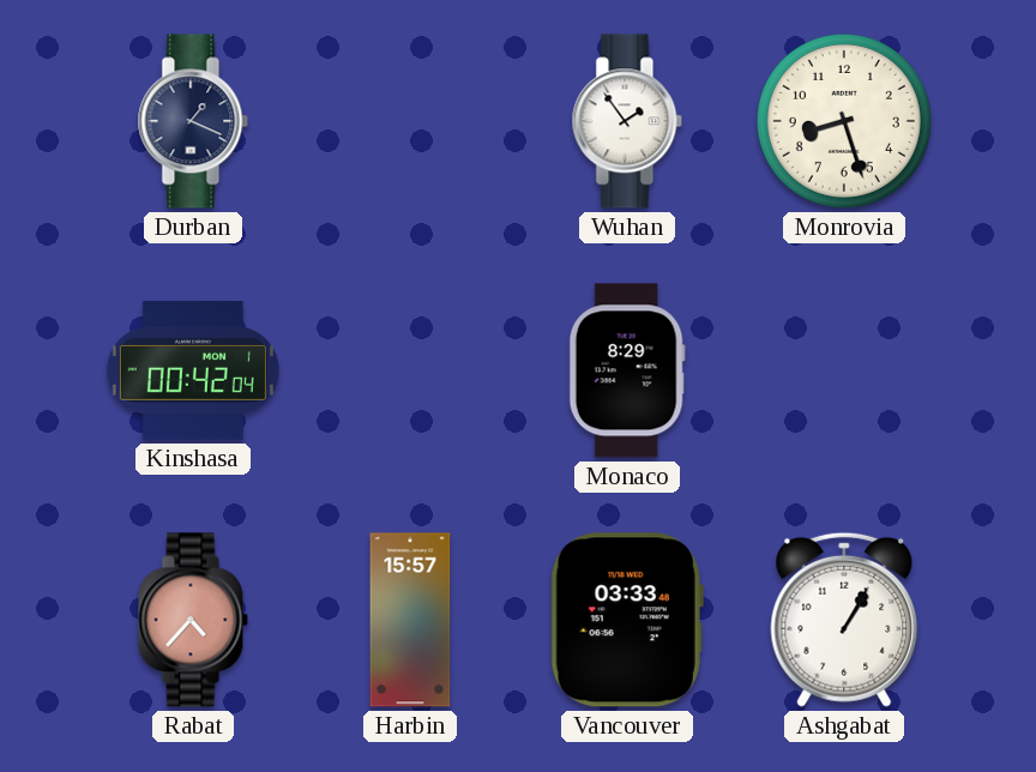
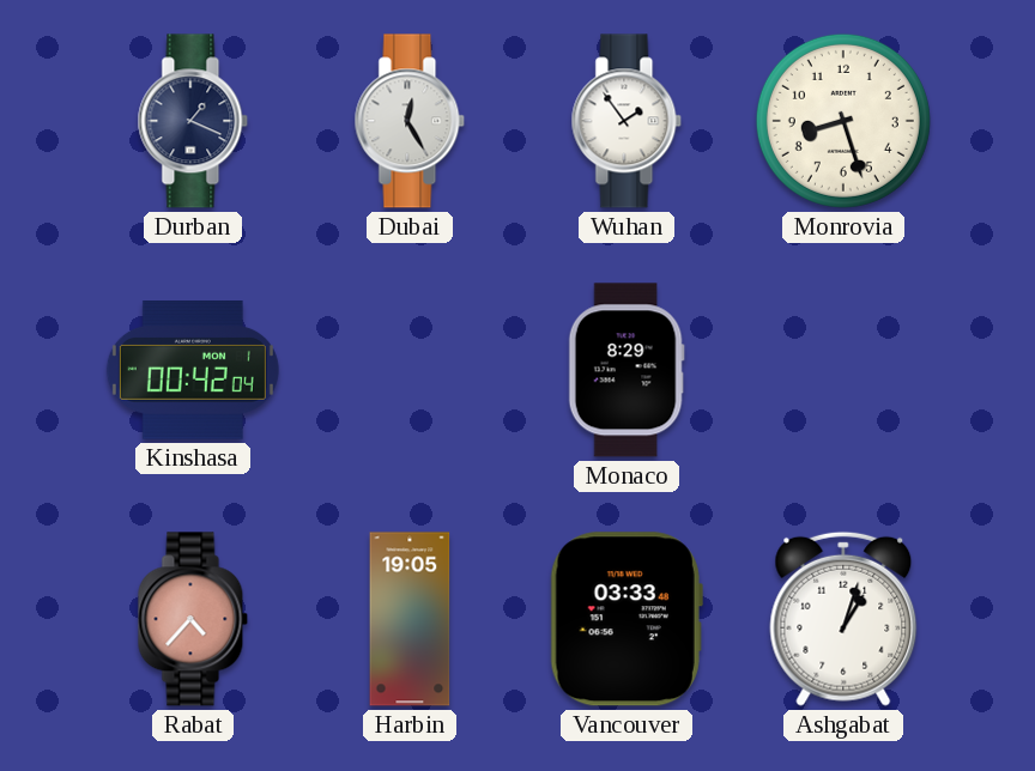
Dubai: none -> 12:25 (410, 121)
Harbin: 15:57 -> 19:05 (410, 619)
Ashgabat: 1:05 -> 1:03 (843, 619)
